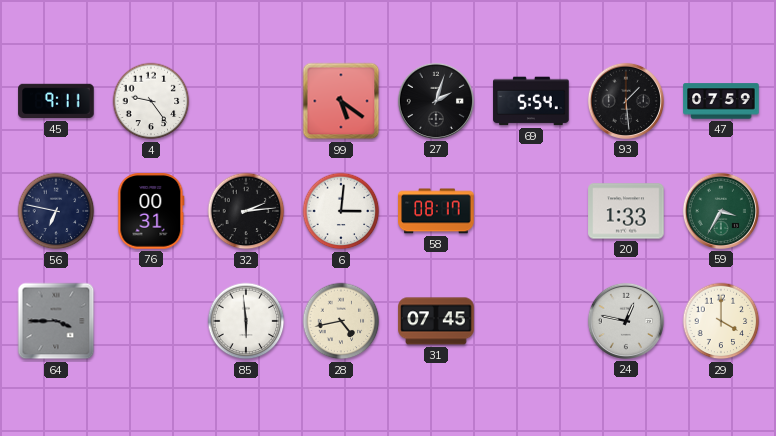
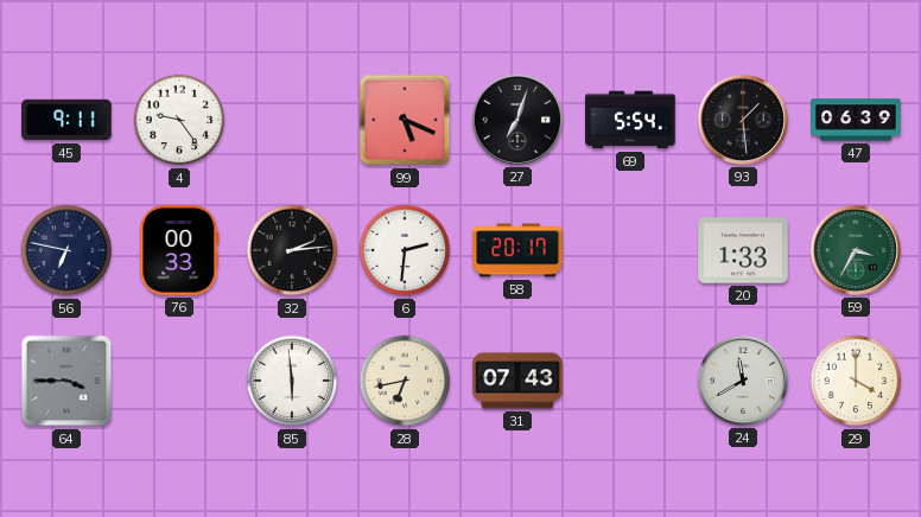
99: 5:21 -> 5:19 (405, 120)
27: 2:03 -> 7:03 (517, 120)
47: 07:59 -> 06:39 (856, 120)
76: 00:31 -> 00:33 (179, 250)
6: 3:01 -> 2:31 (405, 250)
58: 08:17 -> 20:17 (517, 250)
28: 4:43 -> 6:43 (405, 381)
31: 07:45 -> 07:43 (517, 381)
24: 12:47 -> 11:40 (743, 381)
